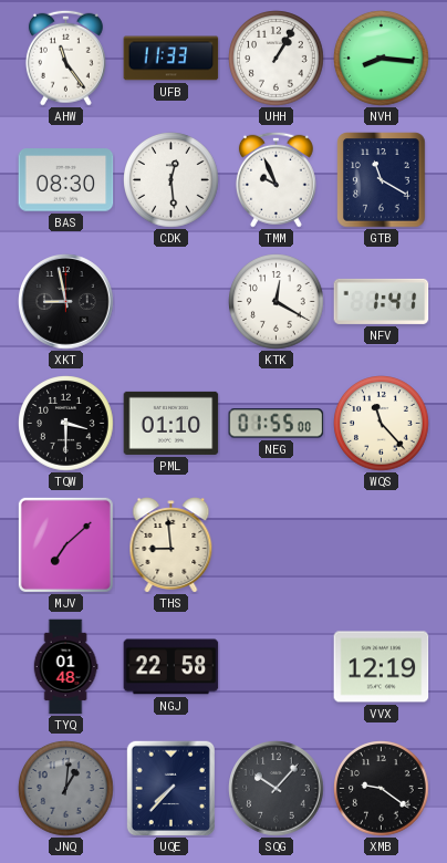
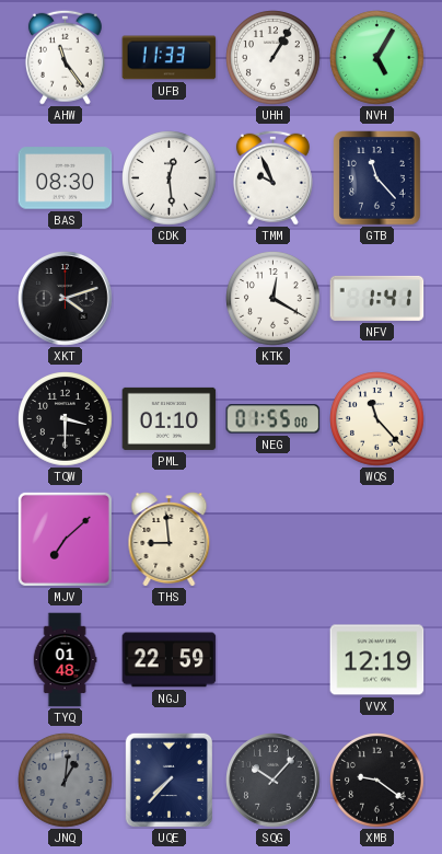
NVH: 8:16 -> 5:05 (377, 58)
GTB: 11:20 -> 11:23 (377, 178)
XKT: 8:58 -> 4:12 (66, 299)
NGJ: 22:58 -> 22:59 (170, 660)
